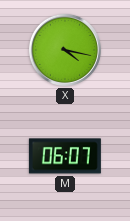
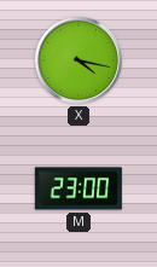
M: 06:07 -> 23:00 (78, 188)
